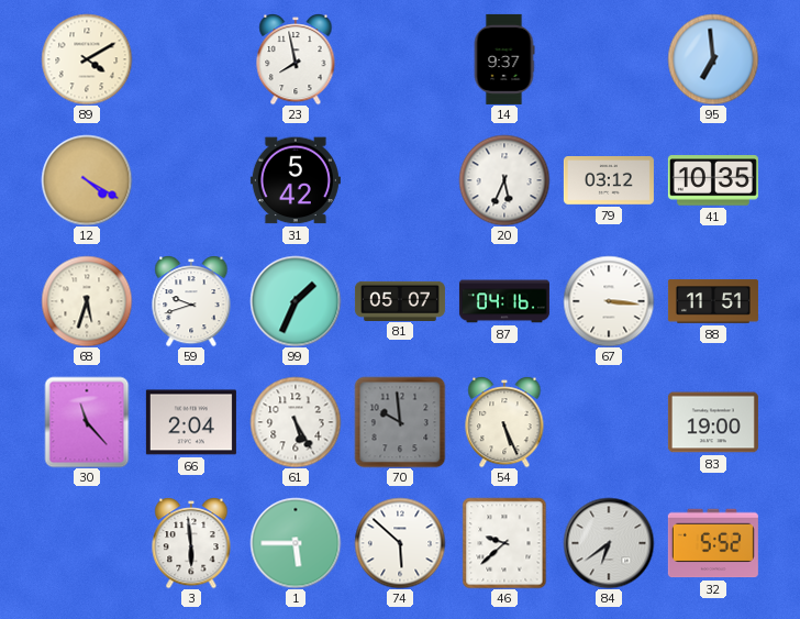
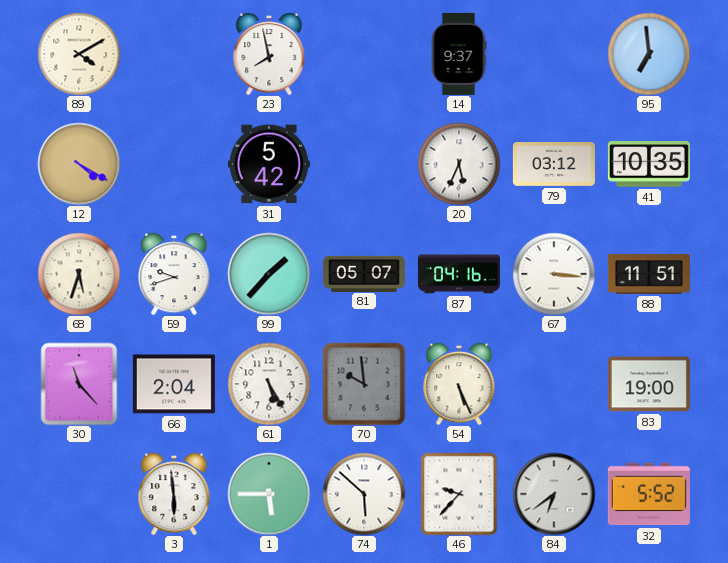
99: 1:34 -> 1:37 (269, 274)
46: 9:38 -> 9:37 (459, 494)
